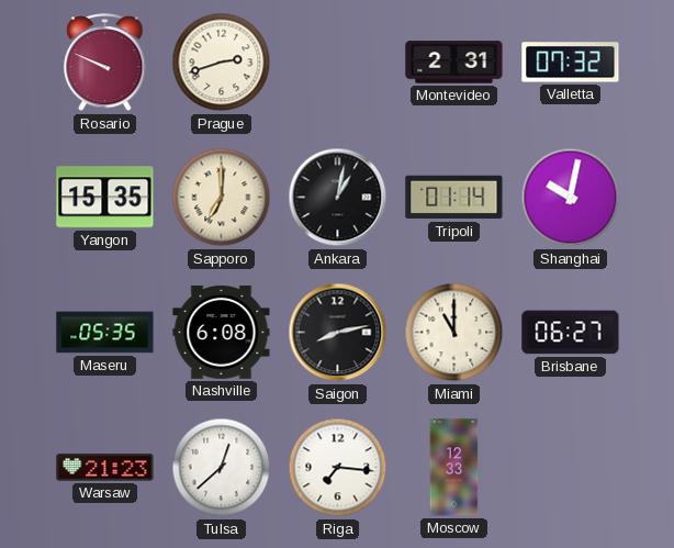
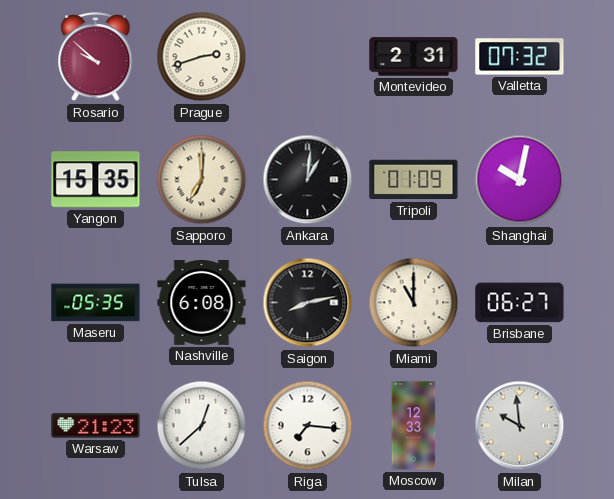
Rosario: 9:49 -> 9:52 (96, 57)
Ankara: 1:02 -> 1:01 (308, 180)
Tripoli: 01:14 -> 01:09 (414, 180)
Milan: none -> 9:59 (520, 426)
